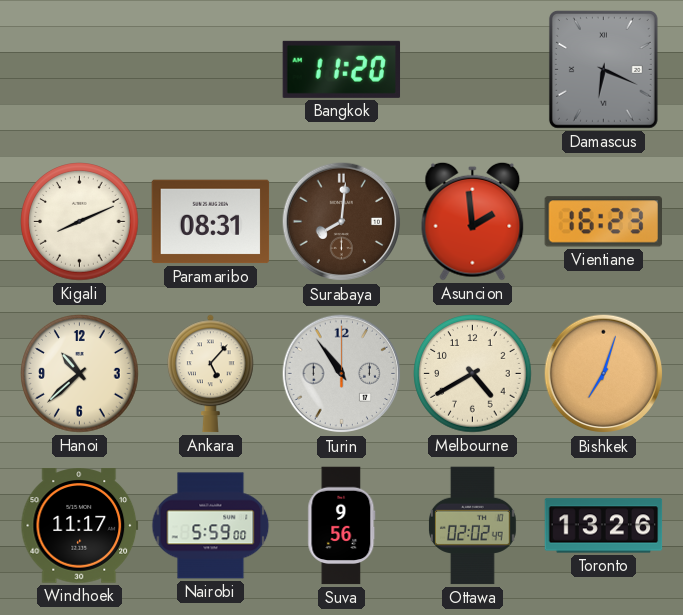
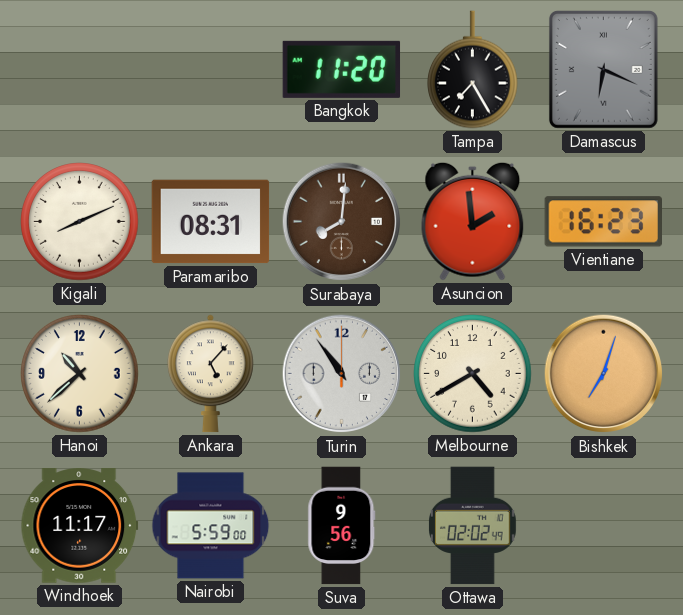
Tampa: none -> 7:25 (473, 70)
Toronto: 13:26 -> none (604, 526)
